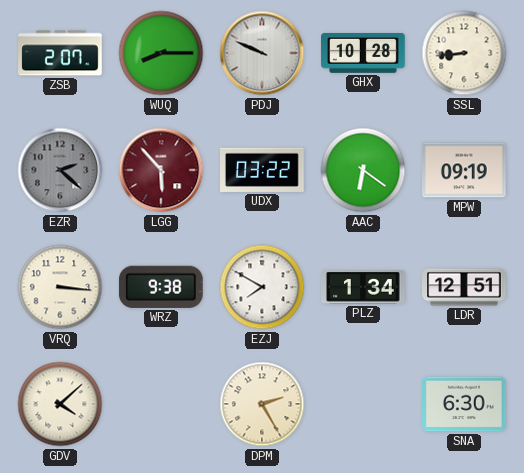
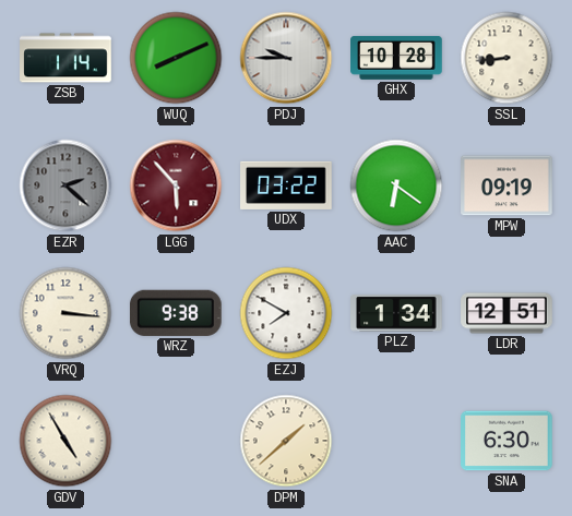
ZSB: 2:07 -> 1:14 (65, 58)
WUQ: 8:15 -> 8:11 (176, 58)
PDJ: 9:49 -> 9:45 (286, 58)
GDV: 4:08 -> 4:55 (65, 441)
DPM: 2:25 -> 1:38 (286, 441)
